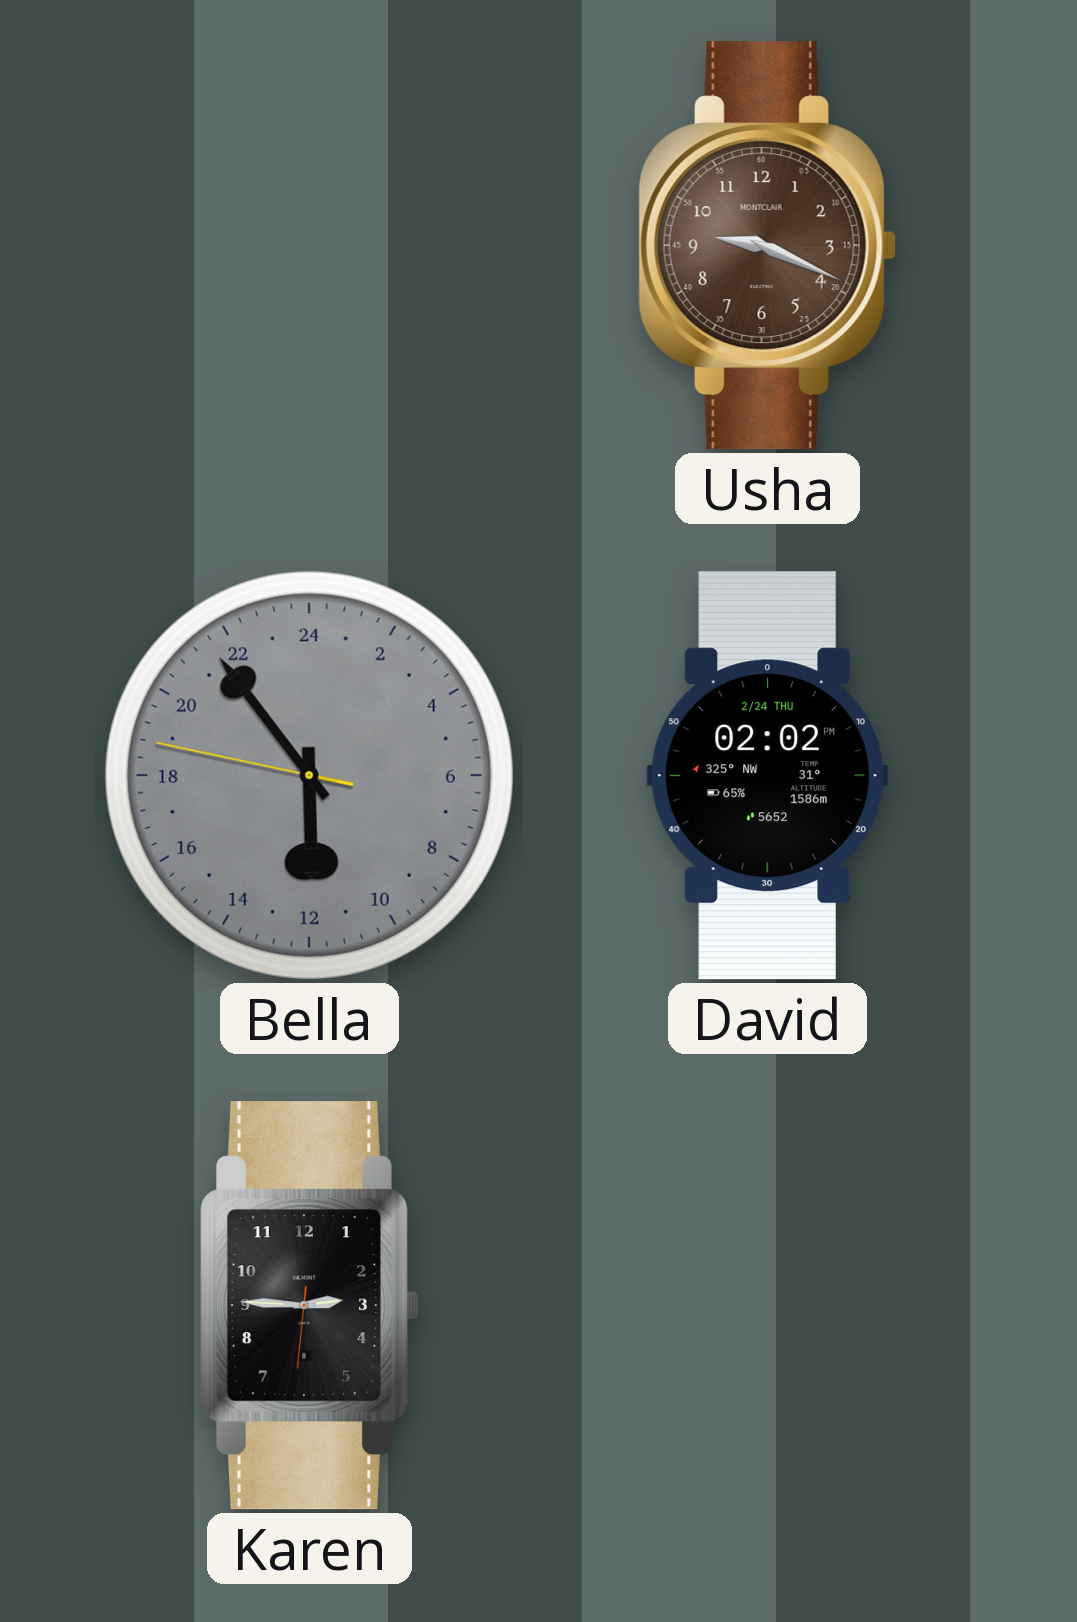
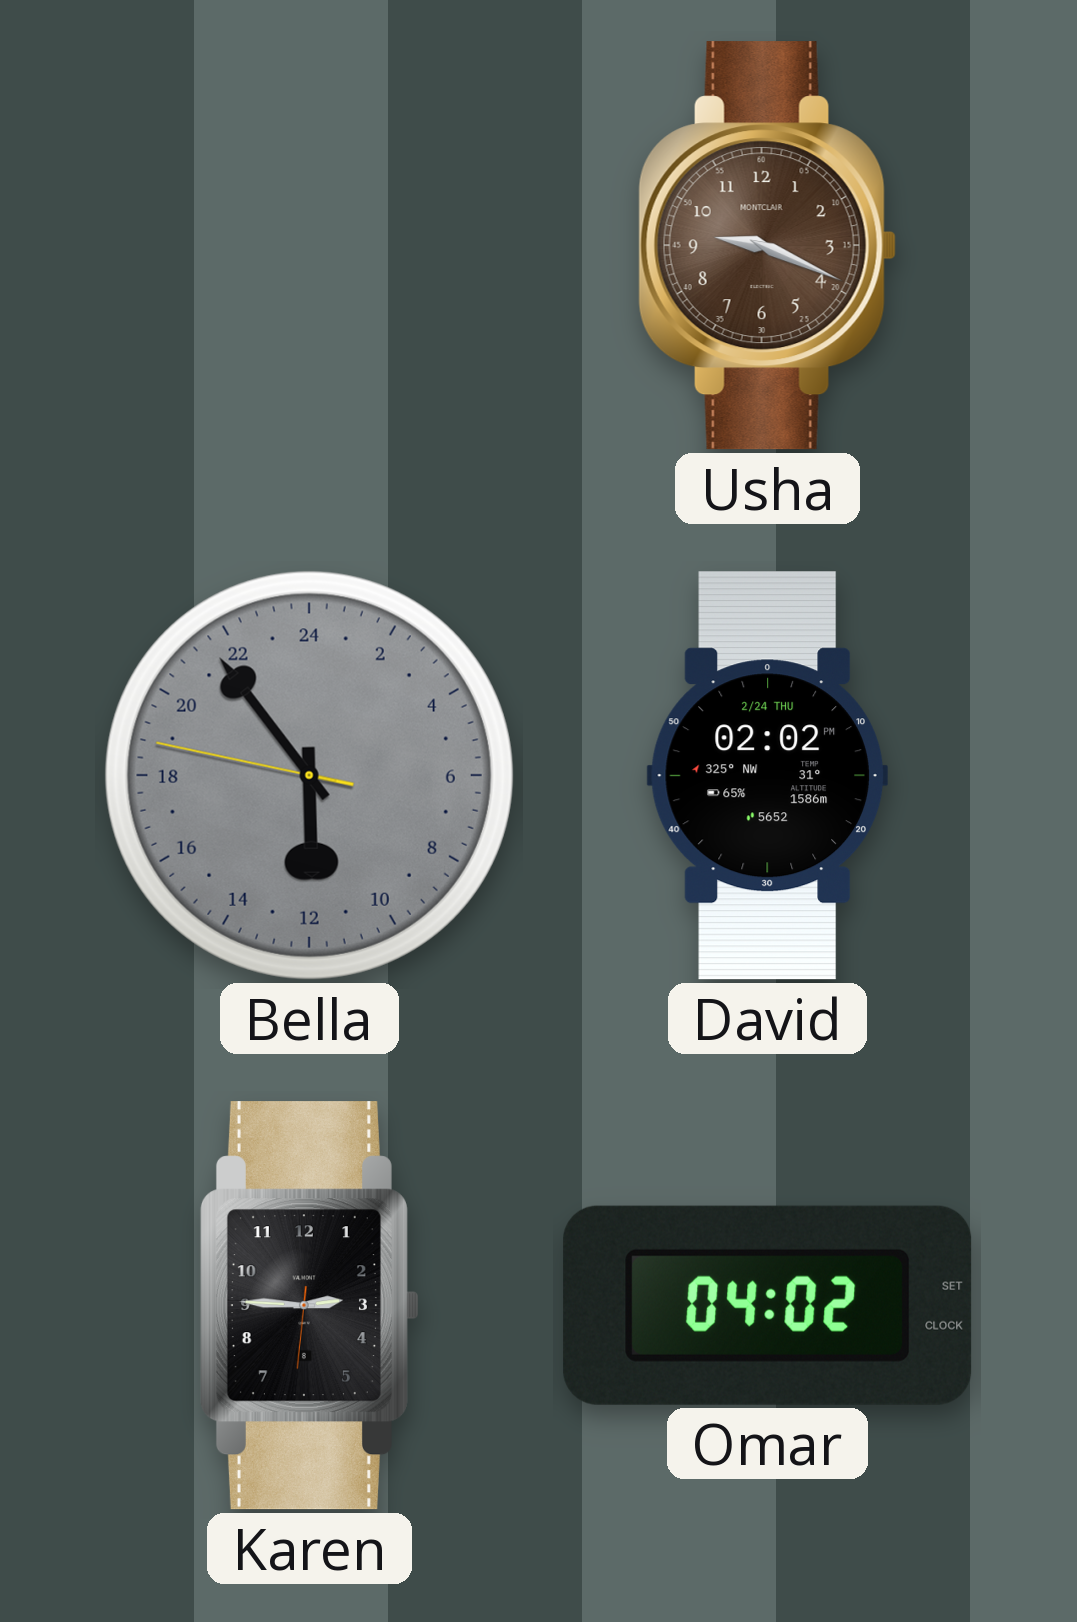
Omar: none -> 04:02 (768, 1305)
